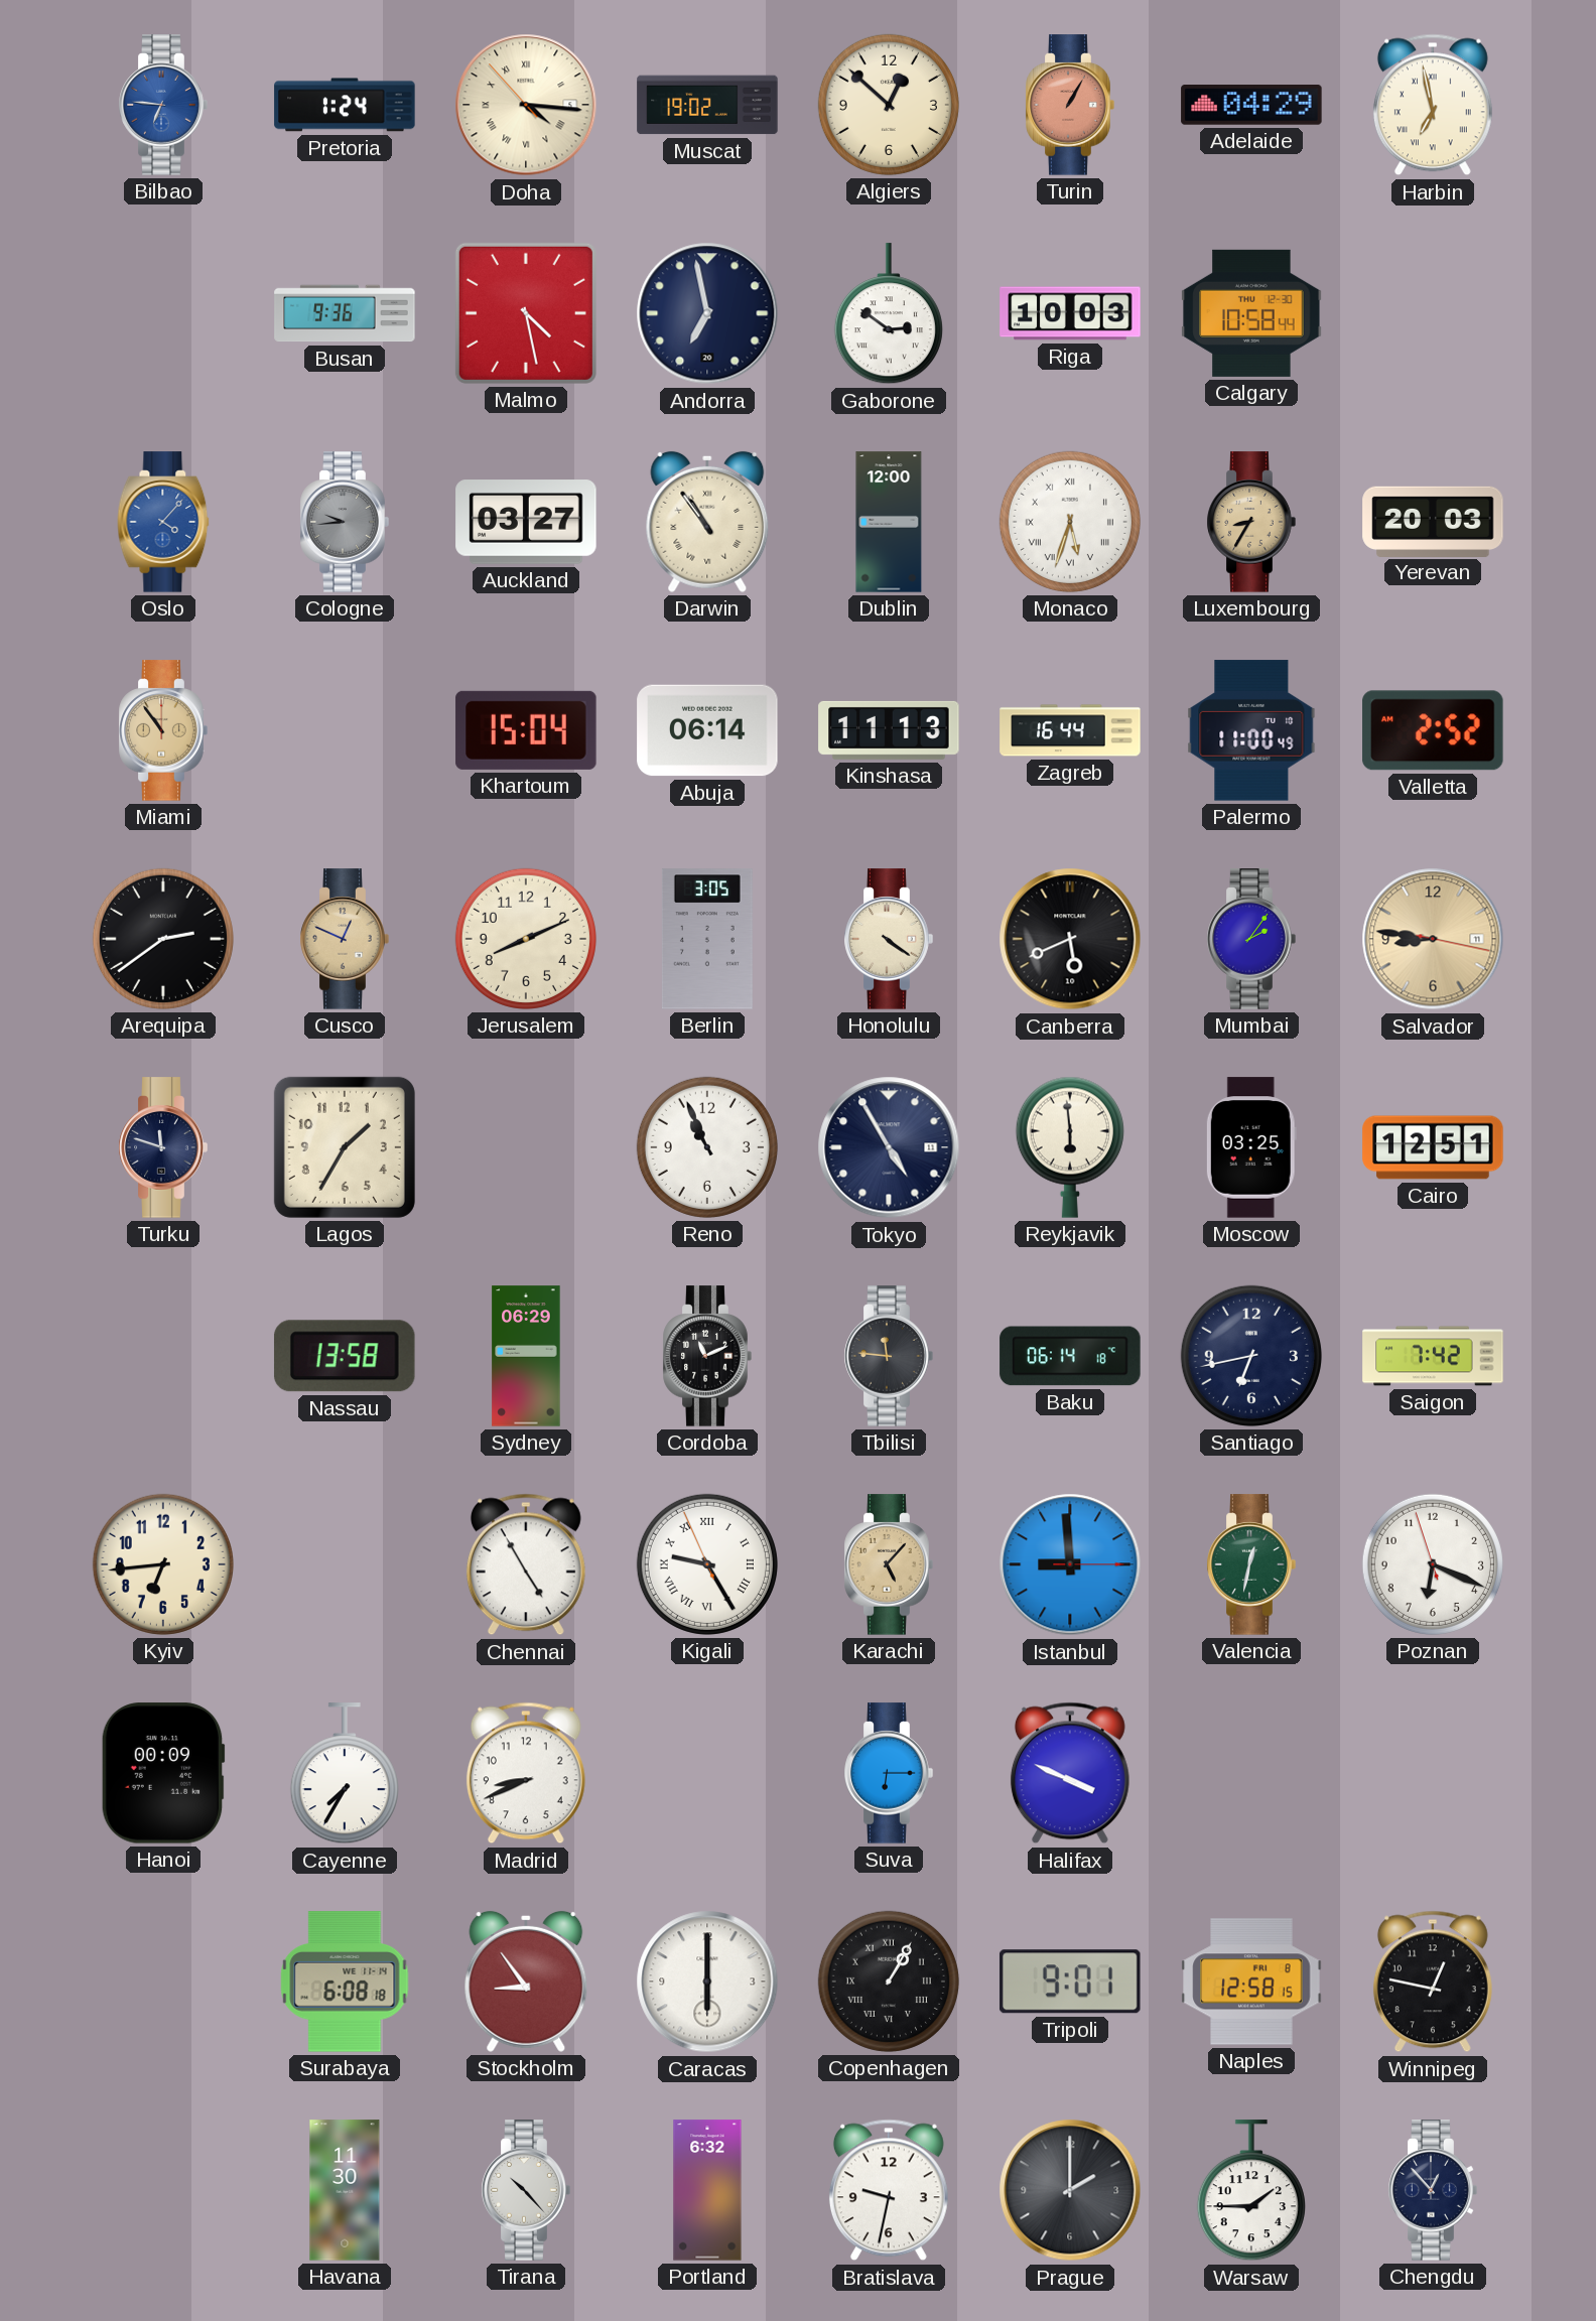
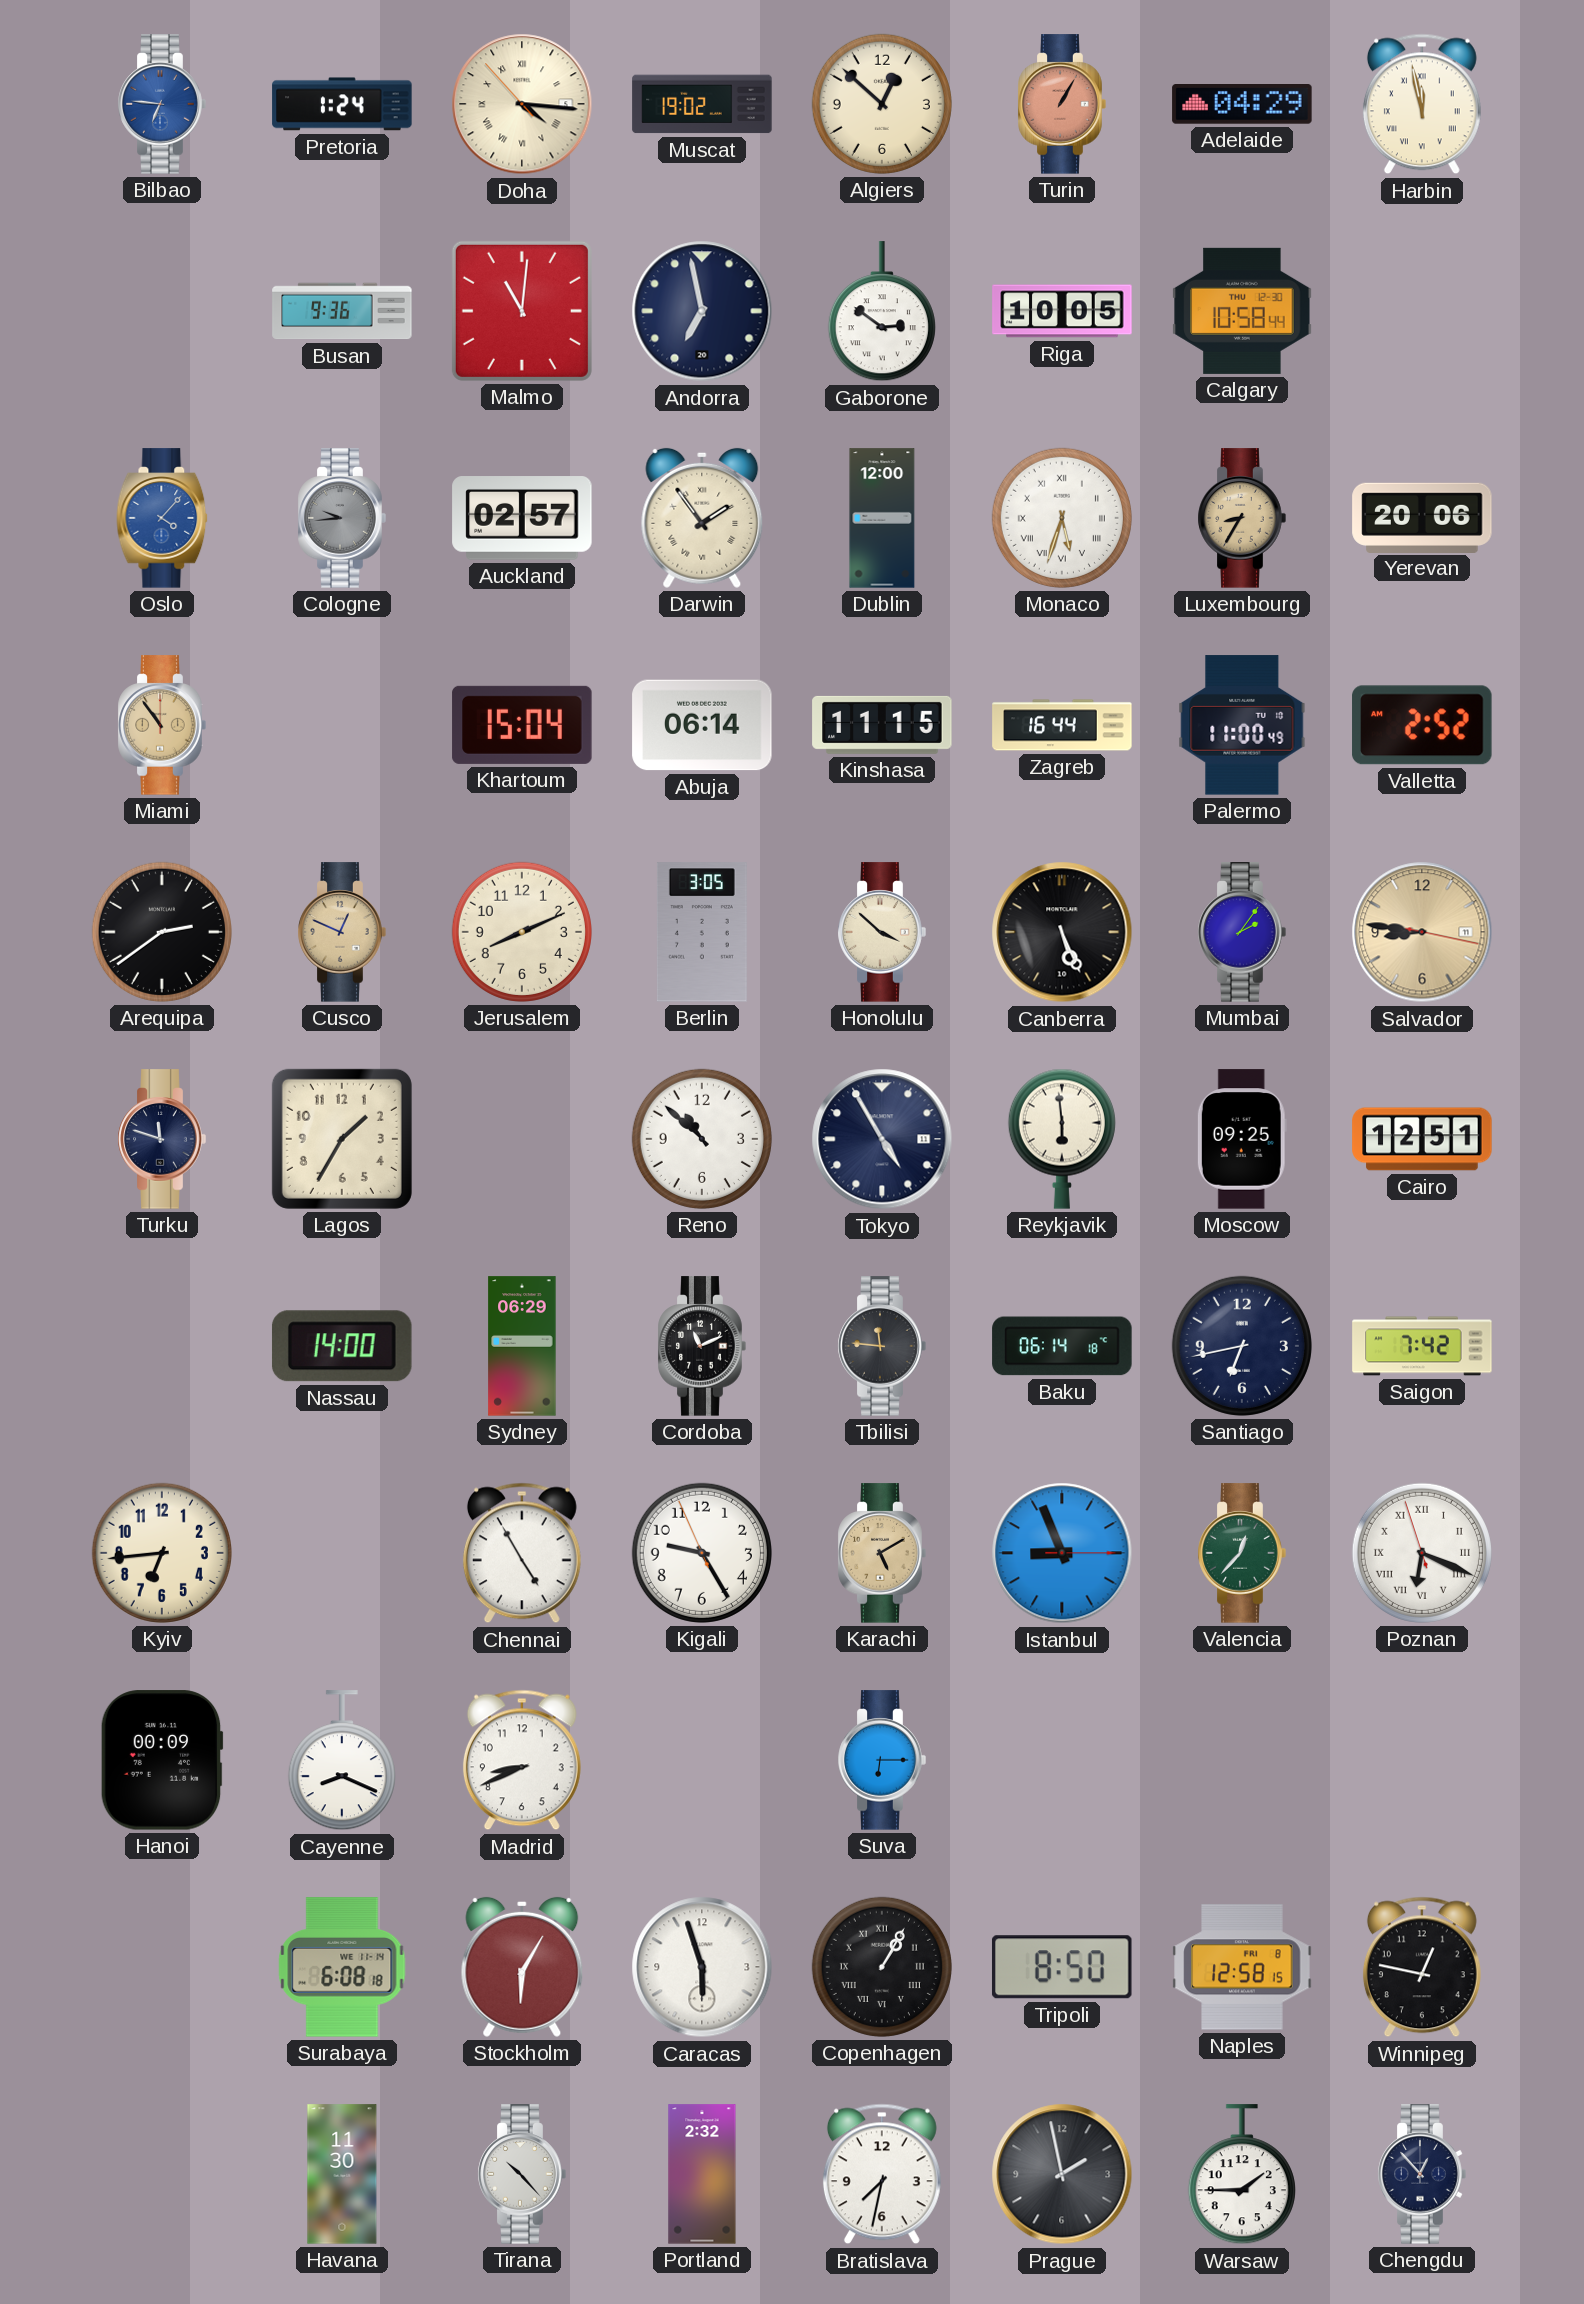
Harbin: 6:58 -> 11:58 (1422, 104)
Malmo: 4:28 -> 11:01 (522, 311)
Riga: 10:03 -> 10:05 (1062, 311)
Auckland: 03:27 -> 02:57 (522, 518)
Darwin: 10:54 -> 1:54 (702, 518)
Yerevan: 20:03 -> 20:06 (1422, 517)
Kinshasa: 11:13 -> 11:15 (882, 725)
Honolulu: 4:21 -> 3:52 (882, 932)
Canberra: 5:41 -> 5:26 (1062, 932)
Reno: 10:56 -> 10:52 (702, 1139)
Moscow: 03:25 -> 09:25 (1242, 1139)
Nassau: 13:58 -> 14:00 (342, 1346)
Kigali numerals: Roman -> Arabic (702, 1553)
Karachi: 5:07 -> 5:10 (882, 1553)
Istanbul: 8:59 -> 8:56 (1062, 1553)
Valencia: 12:32 -> 12:37 (1242, 1553)
Poznan numerals: Arabic -> Roman (1422, 1553)
Cayenne: 7:35 -> 8:19 (342, 1761)
Halifax: 3:49 -> none (1070, 1773)
Stockholm: 8:54 -> 6:05 (522, 1967)
Caracas: 6:00 -> 5:57 (702, 1967)
Tripoli: 9:01 -> 8:50 (1062, 1967)
Portland: 6:32 -> 2:32 (702, 2174)
Bratislava: 9:32 -> 7:32 (882, 2174)
Prague: 2:00 -> 1:58 (1062, 2174)
